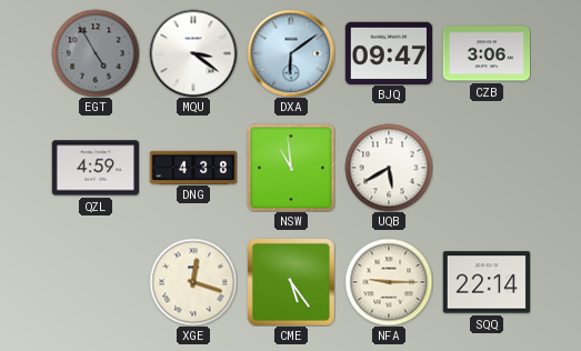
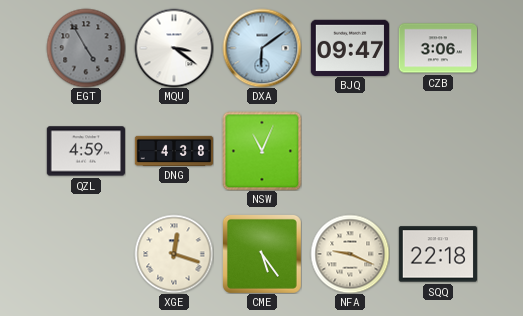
NSW: 10:59 -> 11:04 (262, 151)
UQB: 5:40 -> none (389, 168)
NFA: 9:15 -> 9:19 (350, 254)
SQQ: 22:14 -> 22:18 (437, 254)
